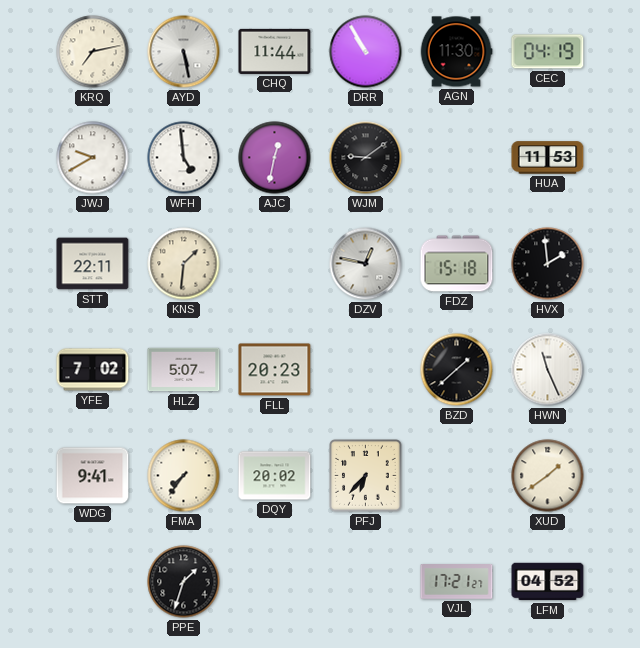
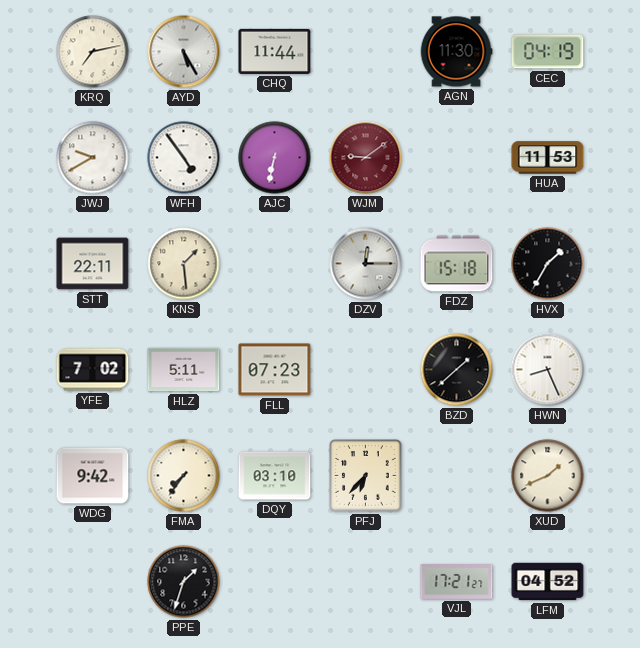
AYD: 5:28 -> 5:25 (184, 52)
DRR: 10:55 -> none (366, 52)
WFH: 4:59 -> 4:54 (184, 158)
AJC: 12:32 -> 6:32 (275, 158)
WJM dial: black -> burgundy (366, 158)
KNS: 1:31 -> 1:29 (184, 264)
DZV: 12:47 -> 12:15 (366, 264)
HVX: 1:59 -> 1:35 (548, 264)
HLZ: 5:07 -> 5:11 (184, 370)
FLL: 20:23 -> 07:23 (275, 370)
HWN: 11:26 -> 8:26 (548, 370)
WDG: 9:41 -> 9:42 (93, 476)
DQY: 20:02 -> 03:10 (275, 476)
XUD: 1:39 -> 1:41 (548, 476)
